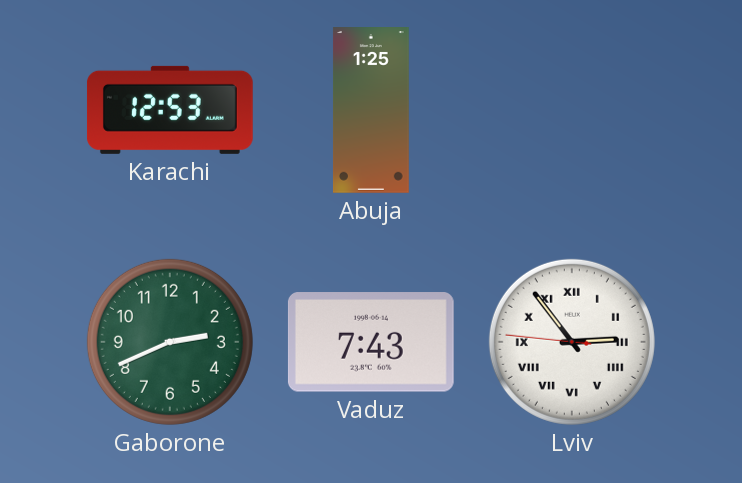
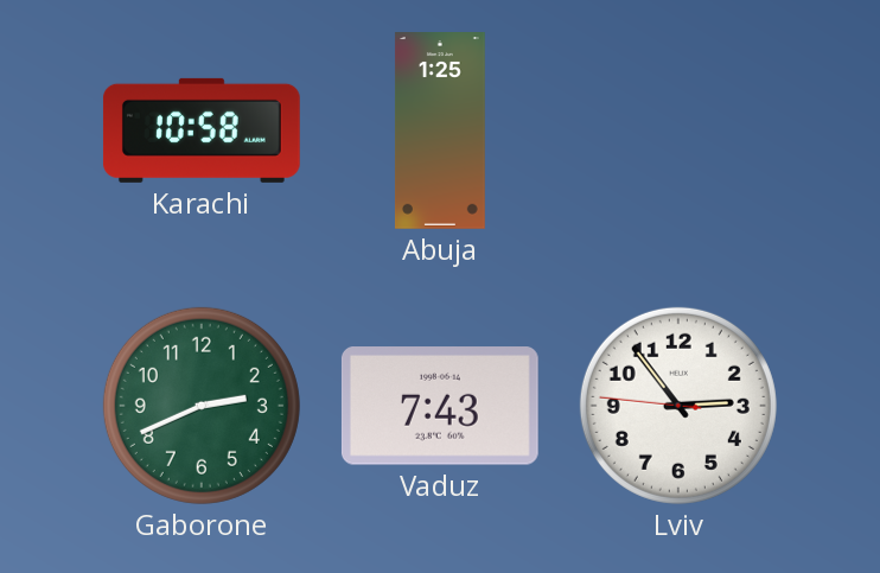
Karachi: 12:53 -> 10:58 (202, 130)
Lviv numerals: Roman -> Arabic (678, 406)
